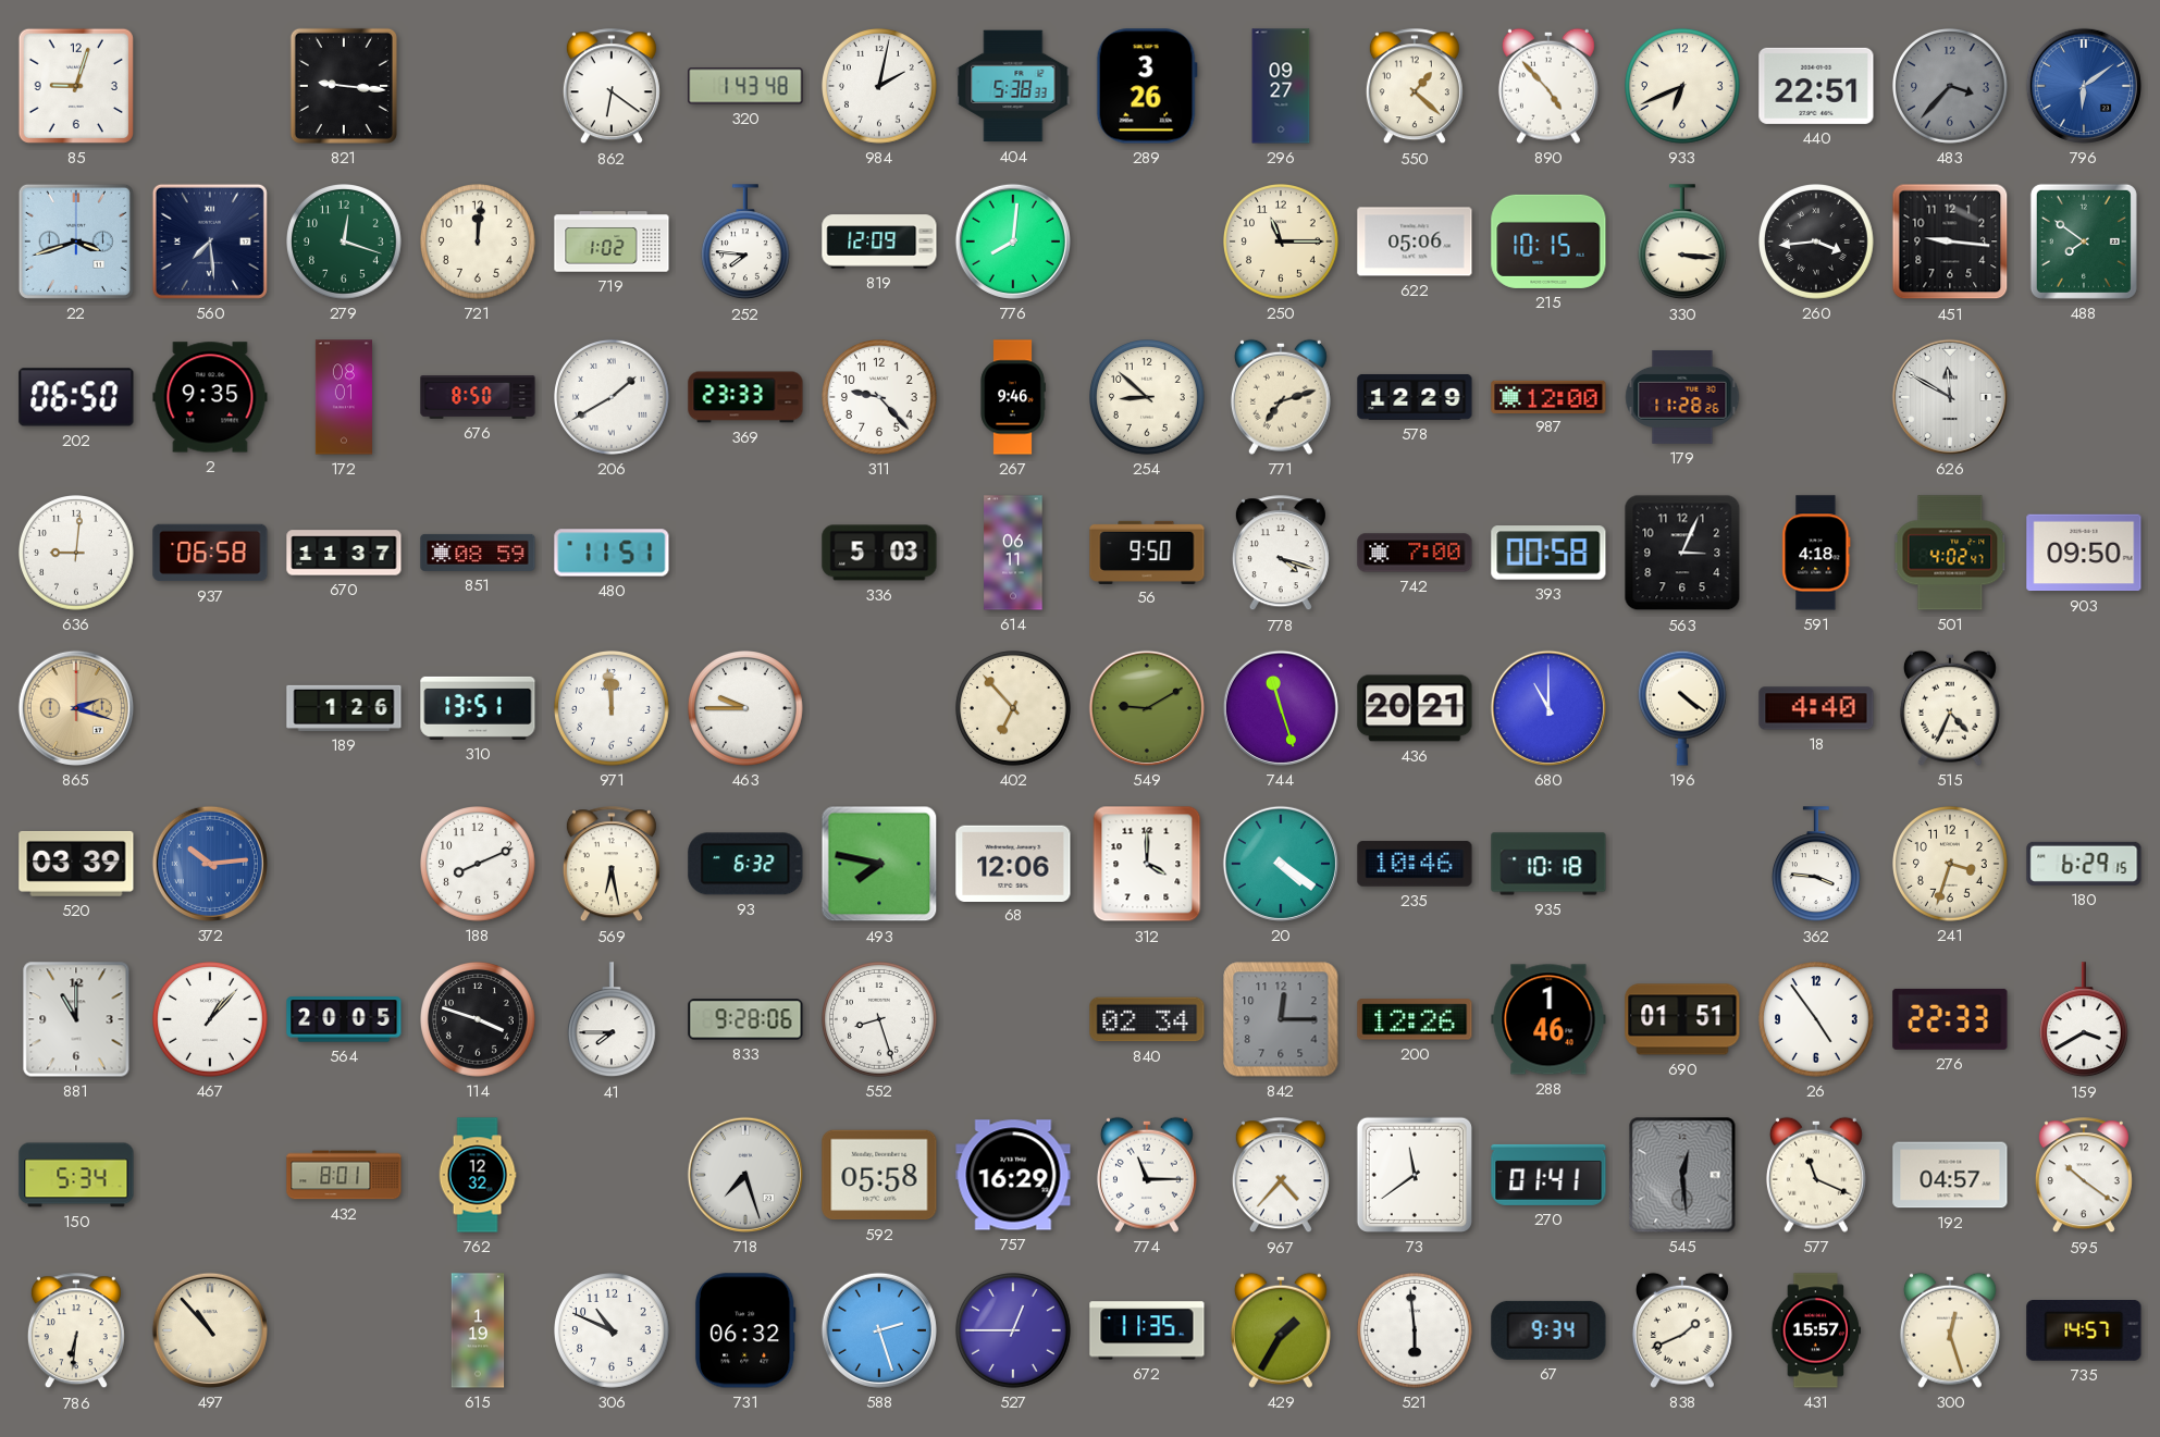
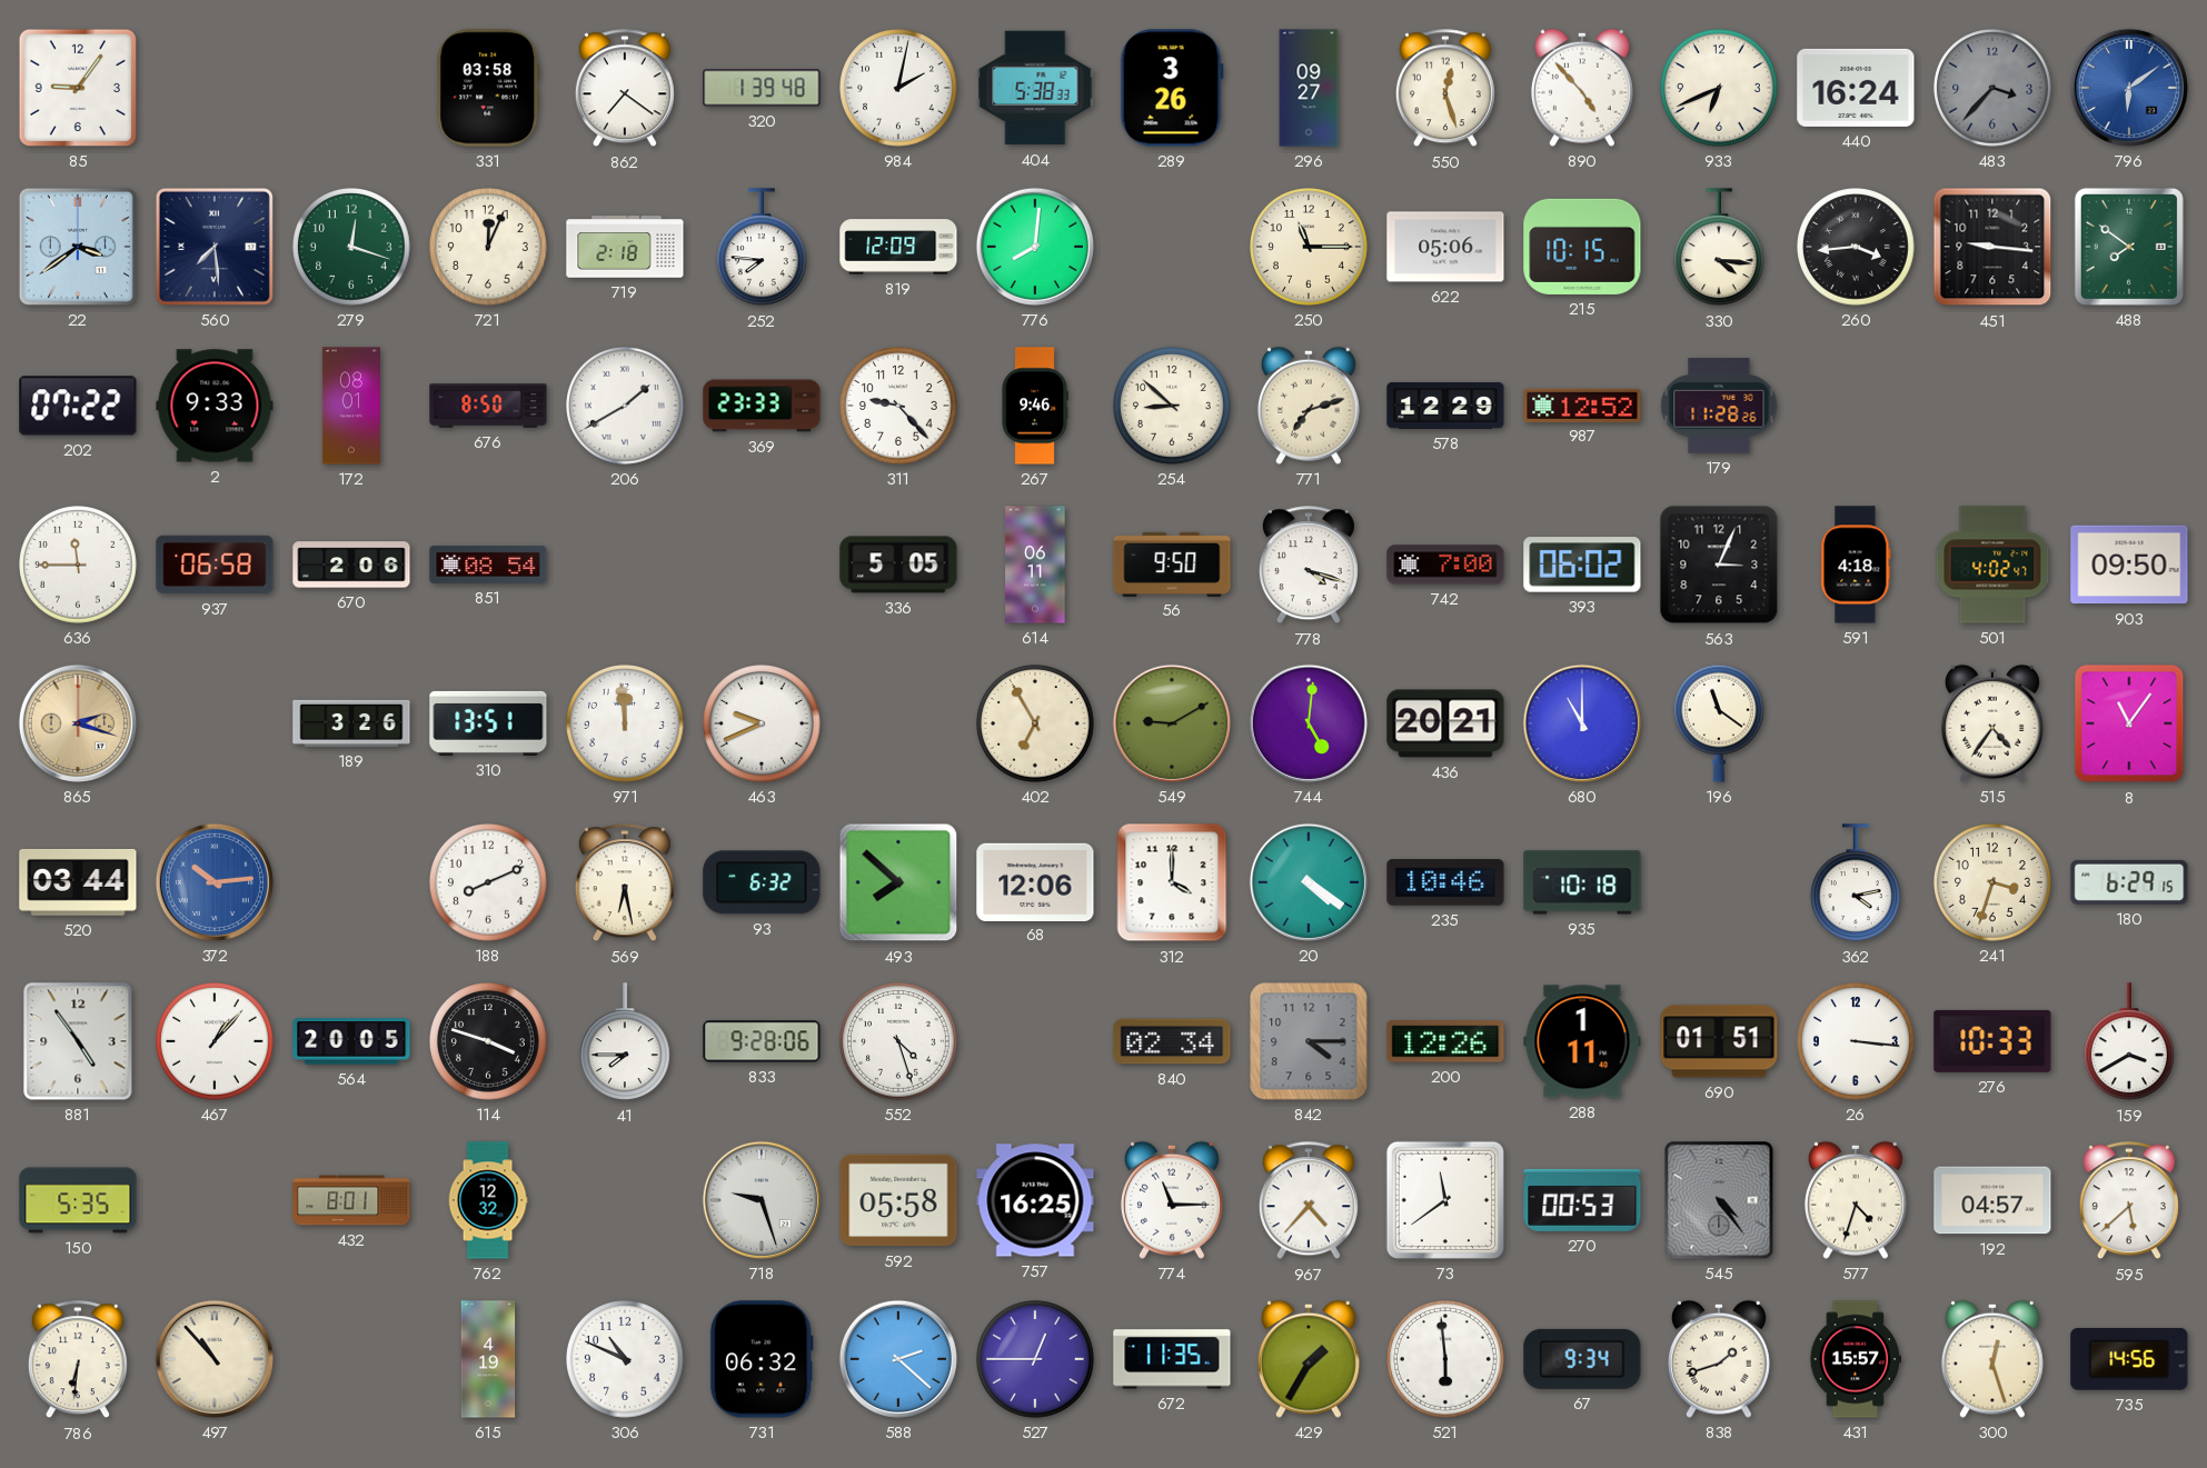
85: 9:03 -> 9:06 (78, 88)
821: 9:16 -> none (344, 86)
331: none -> 03:58 (488, 88)
862: 6:21 -> 7:21 (625, 89)
320: 1:43 -> 1:39 (762, 88)
550: 1:22 -> 12:27 (1445, 89)
440: 22:51 -> 16:24 (1856, 88)
22: 3:42 -> 3:39 (78, 247)
721: 12:01 -> 12:04 (489, 248)
719: 1:02 -> 2:18 (625, 247)
330: 3:16 -> 4:16 (1719, 248)
202: 06:50 -> 07:22 (78, 406)
2: 9:35 -> 9:33 (215, 406)
987: 12:00 -> 12:52 (1582, 405)
626: 11:50 -> none (1950, 397)
636: 9:01 -> 11:45 (79, 566)
670: 11:37 -> 2:06 (351, 565)
851: 08:59 -> 08:54 (488, 565)
480: 11:51 -> none (612, 553)
336: 5:03 -> 5:05 (898, 565)
393: 00:58 -> 06:02 (1582, 565)
189: 1:26 -> 3:26 (351, 723)
463: 9:45 -> 9:41 (763, 725)
402: 6:53 -> 6:55 (1036, 725)
744: 11:27 -> 5:01 (1309, 723)
196: 4:21 -> 11:21 (1719, 723)
18: 4:40 -> none (1816, 708)
515: 4:34 -> 4:36 (1992, 723)
8: none -> 11:06 (2129, 723)
520: 03:39 -> 03:44 (78, 882)
493: 7:47 -> 7:52 (898, 882)
362: 3:46 -> 4:13 (1856, 883)
881: 11:00 -> 4:54 (78, 1041)
552: 8:27 -> 4:27 (899, 1042)
842: 12:15 -> 4:15 (1309, 1041)
288: 1:46 -> 1:11 (1582, 1041)
26: 4:54 -> 3:16 (1857, 1042)
276: 22:33 -> 10:33 (1992, 1041)
150: 5:34 -> 5:35 (78, 1200)
718: 7:27 -> 9:27 (762, 1200)
757: 16:29 -> 16:25 (1035, 1200)
270: 01:41 -> 00:53 (1582, 1200)
545: 12:29 -> 4:24 (1719, 1200)
577: 11:19 -> 4:33 (1856, 1200)
595: 10:21 -> 5:38 (2129, 1201)
615: 1:19 -> 4:19 (488, 1359)
588: 2:27 -> 2:22 (898, 1359)
838: 1:41 -> 1:42 (1719, 1359)
735: 14:57 -> 14:56 (2129, 1359)
